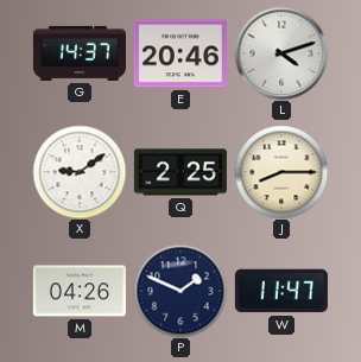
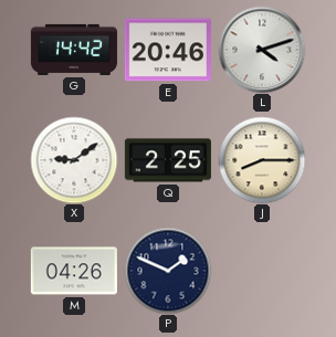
G: 14:37 -> 14:42 (74, 50)
W: 11:47 -> none (281, 291)
